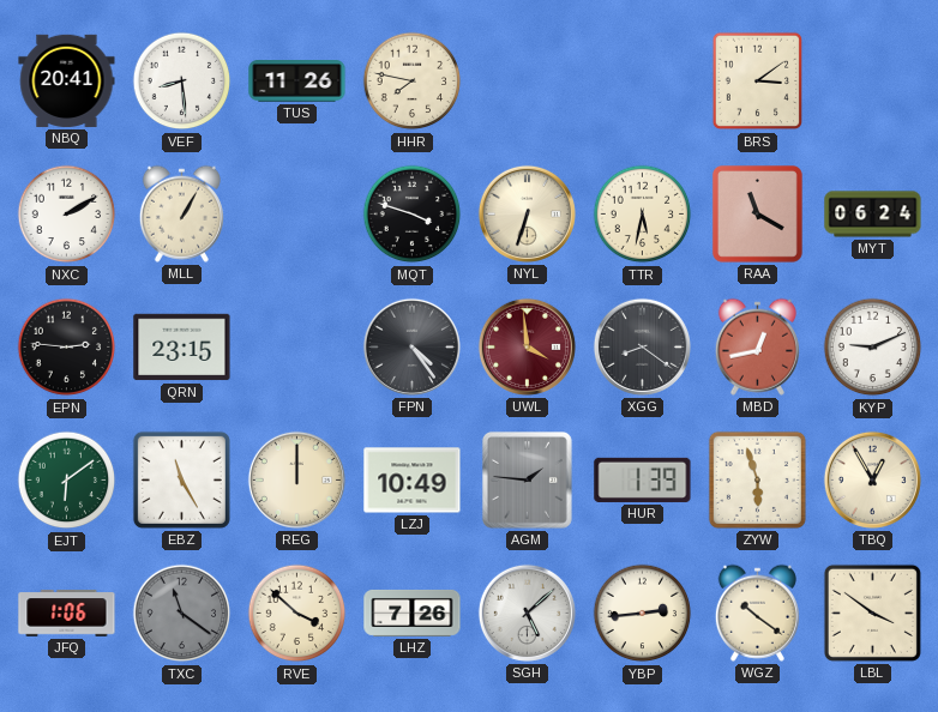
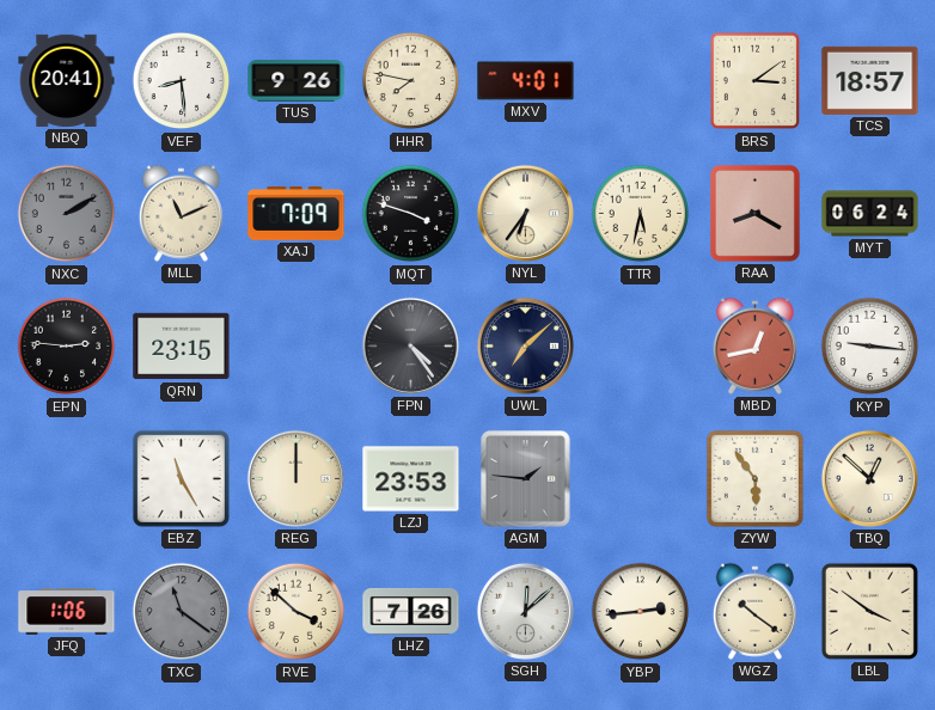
TUS: 11:26 -> 9:26 (297, 81)
MXV: none -> 4:01 (526, 81)
TCS: none -> 18:57 (870, 80)
NXC dial: white -> grey (67, 214)
MLL: 1:05 -> 11:11 (181, 213)
XAJ: none -> 7:09 (297, 213)
NYL: 6:33 -> 6:36 (525, 213)
RAA: 11:20 -> 8:20 (754, 214)
UWL: 3:59 -> 7:08 (525, 345)
UWL dial: burgundy -> navy (525, 345)
XGG: 8:21 -> none (642, 346)
KYP: 9:11 -> 9:16 (870, 347)
EJT: 6:09 -> none (67, 481)
LZJ: 10:49 -> 23:53 (411, 479)
HUR: 1:39 -> none (643, 479)
ZYW: 5:57 -> 5:54 (754, 478)
TBQ: 12:55 -> 12:52 (869, 478)
SGH: 5:08 -> 12:08 (525, 611)
